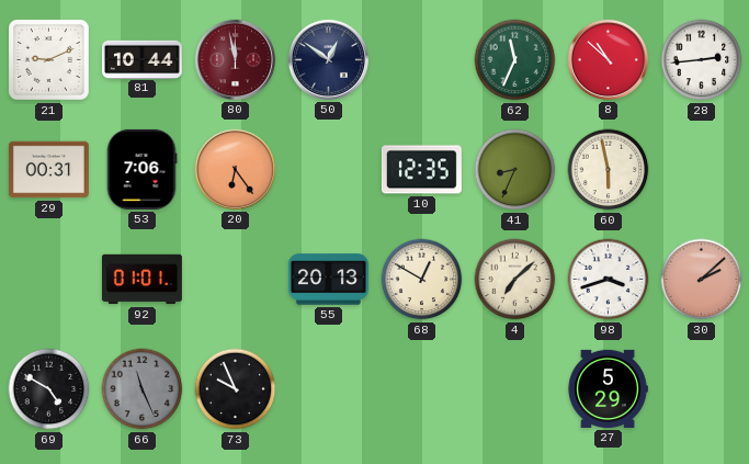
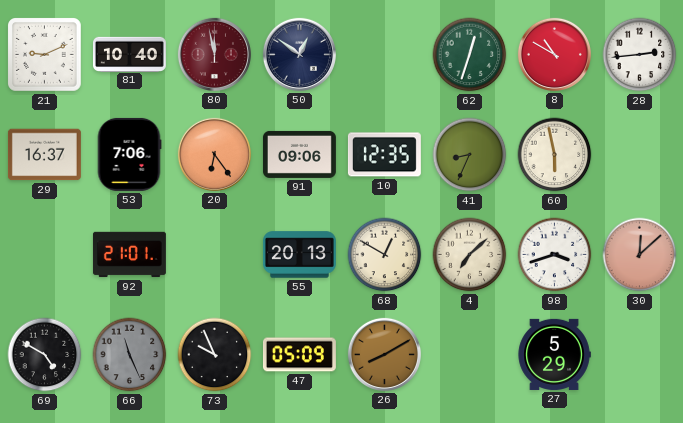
81: 10:44 -> 10:40 (129, 54)
62: 11:34 -> 12:33 (470, 55)
8: 10:52 -> 10:50 (554, 54)
29: 00:31 -> 16:37 (44, 155)
91: none -> 09:06 (299, 154)
92: 01:01 -> 21:01 (129, 255)
30: 2:08 -> 12:08 (640, 255)
47: none -> 05:09 (299, 355)
26: none -> 8:10 (384, 354)
